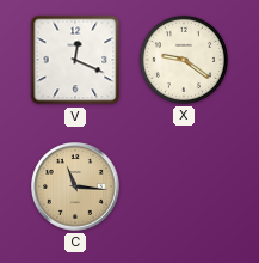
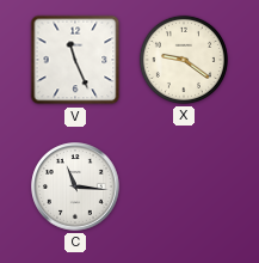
V: 12:19 -> 11:26 (75, 60)
C dial: champagne -> white (75, 186)
